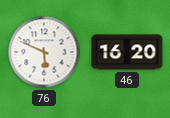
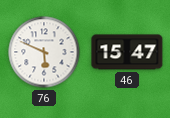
46: 16:20 -> 15:47 (127, 52)
